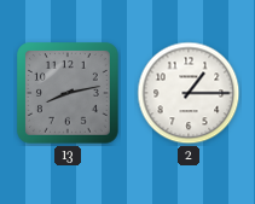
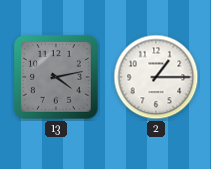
13: 8:13 -> 4:13 (57, 78)
